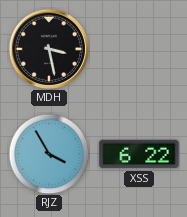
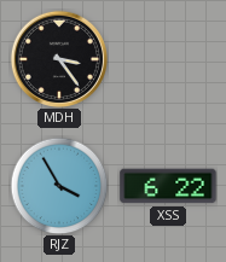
MDH: 3:28 -> 3:24 (58, 58)
